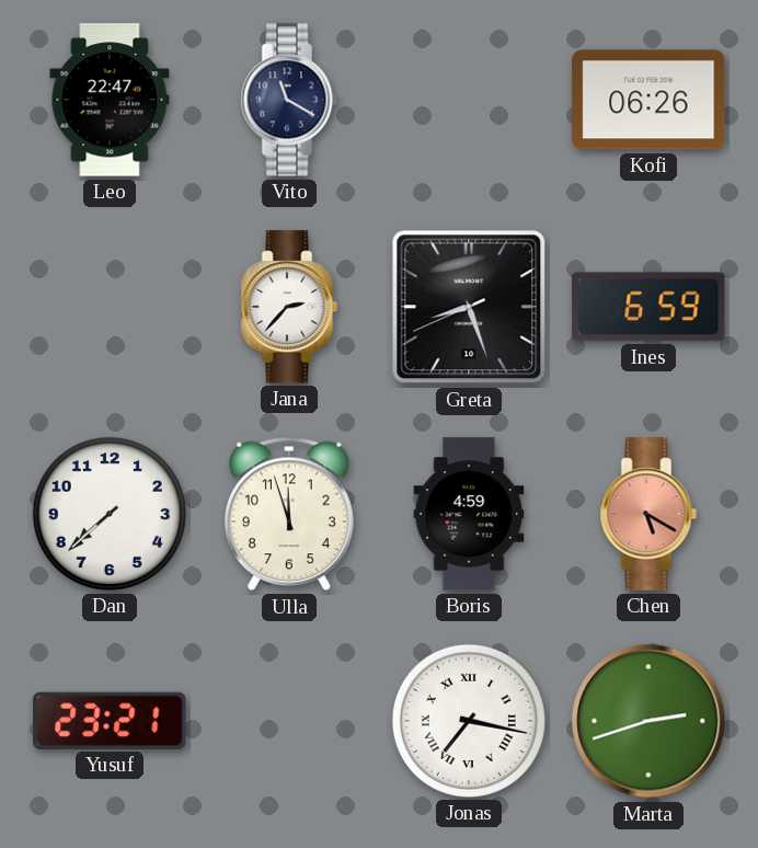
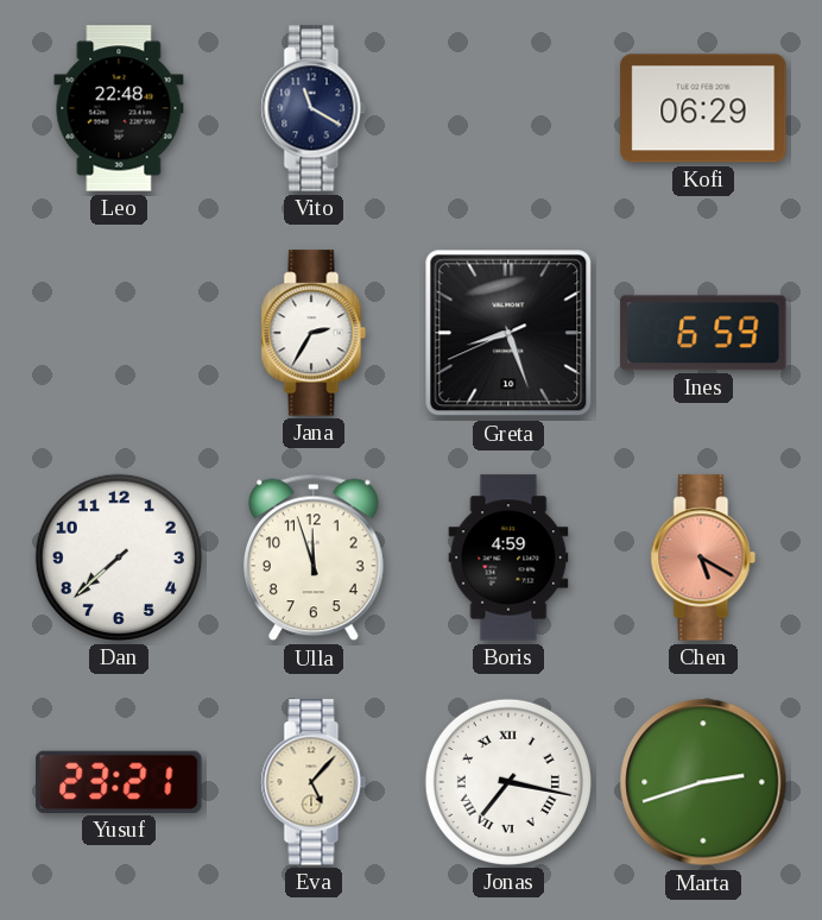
Leo: 22:47 -> 22:48 (119, 108)
Kofi: 06:26 -> 06:29 (703, 108)
Jana: 2:37 -> 2:35 (314, 333)
Eva: none -> 5:07 (314, 782)
